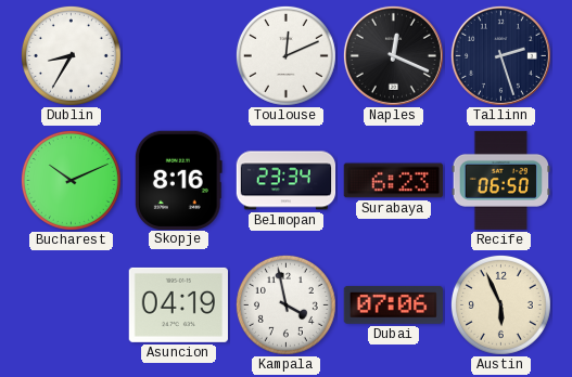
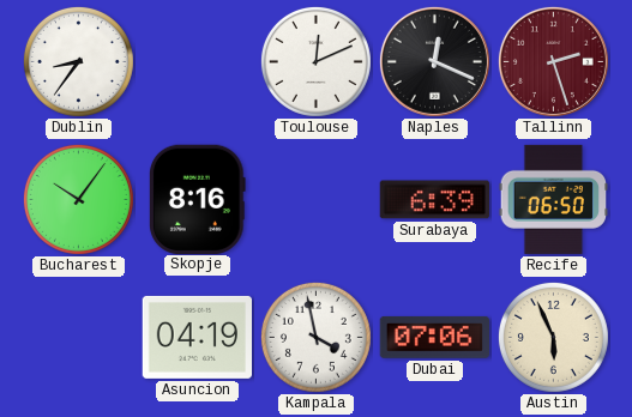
Dublin: 8:35 -> 8:36 (78, 61)
Tallinn dial: navy -> burgundy (553, 61)
Bucharest: 10:11 -> 10:06 (78, 199)
Belmopan: 23:34 -> none (287, 181)
Surabaya: 6:23 -> 6:39 (434, 200)
